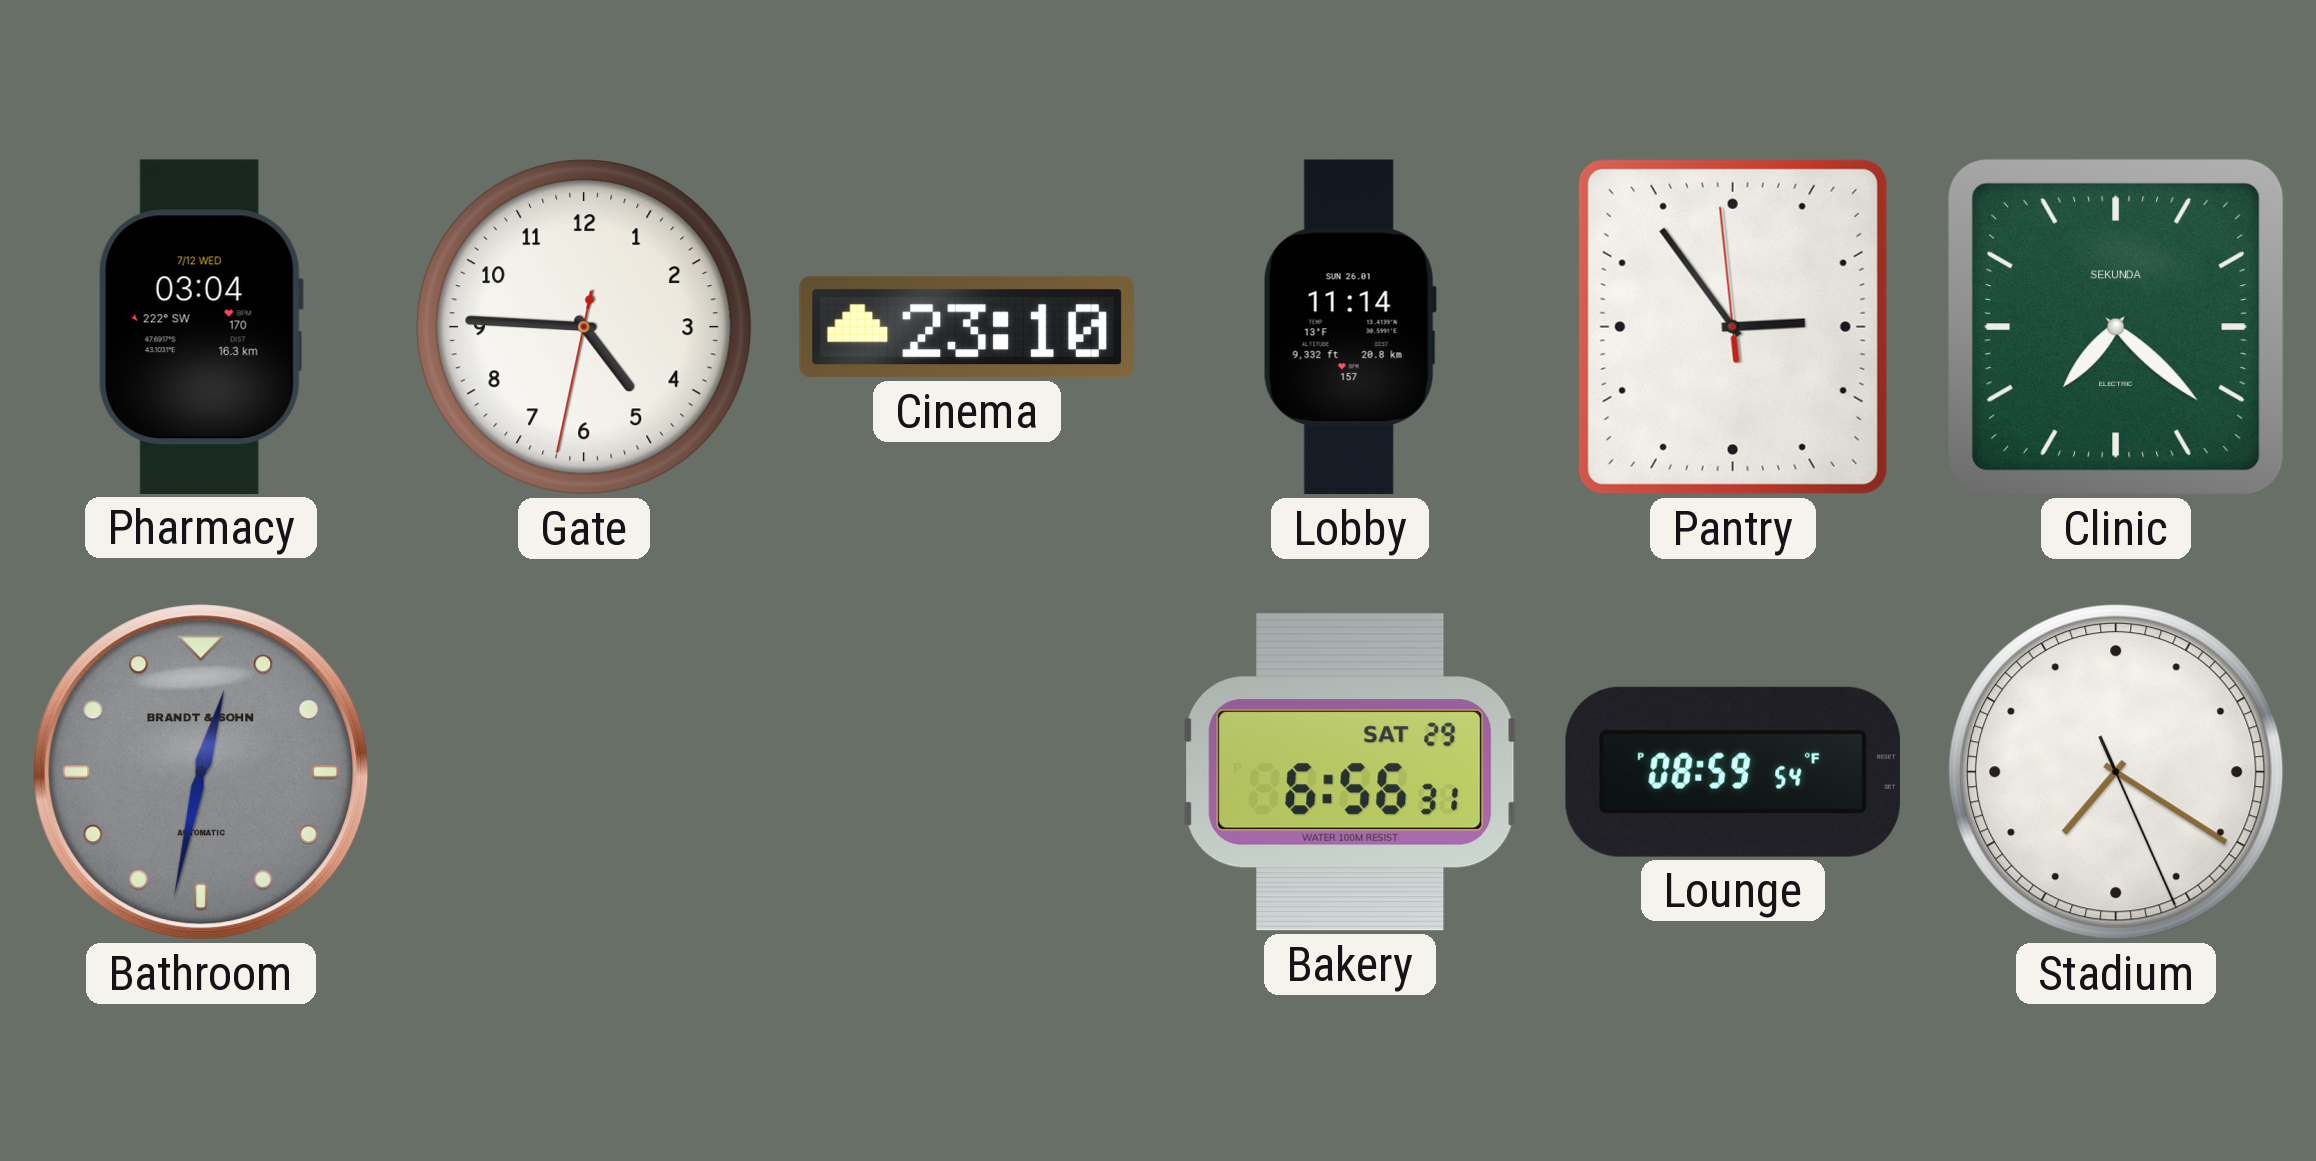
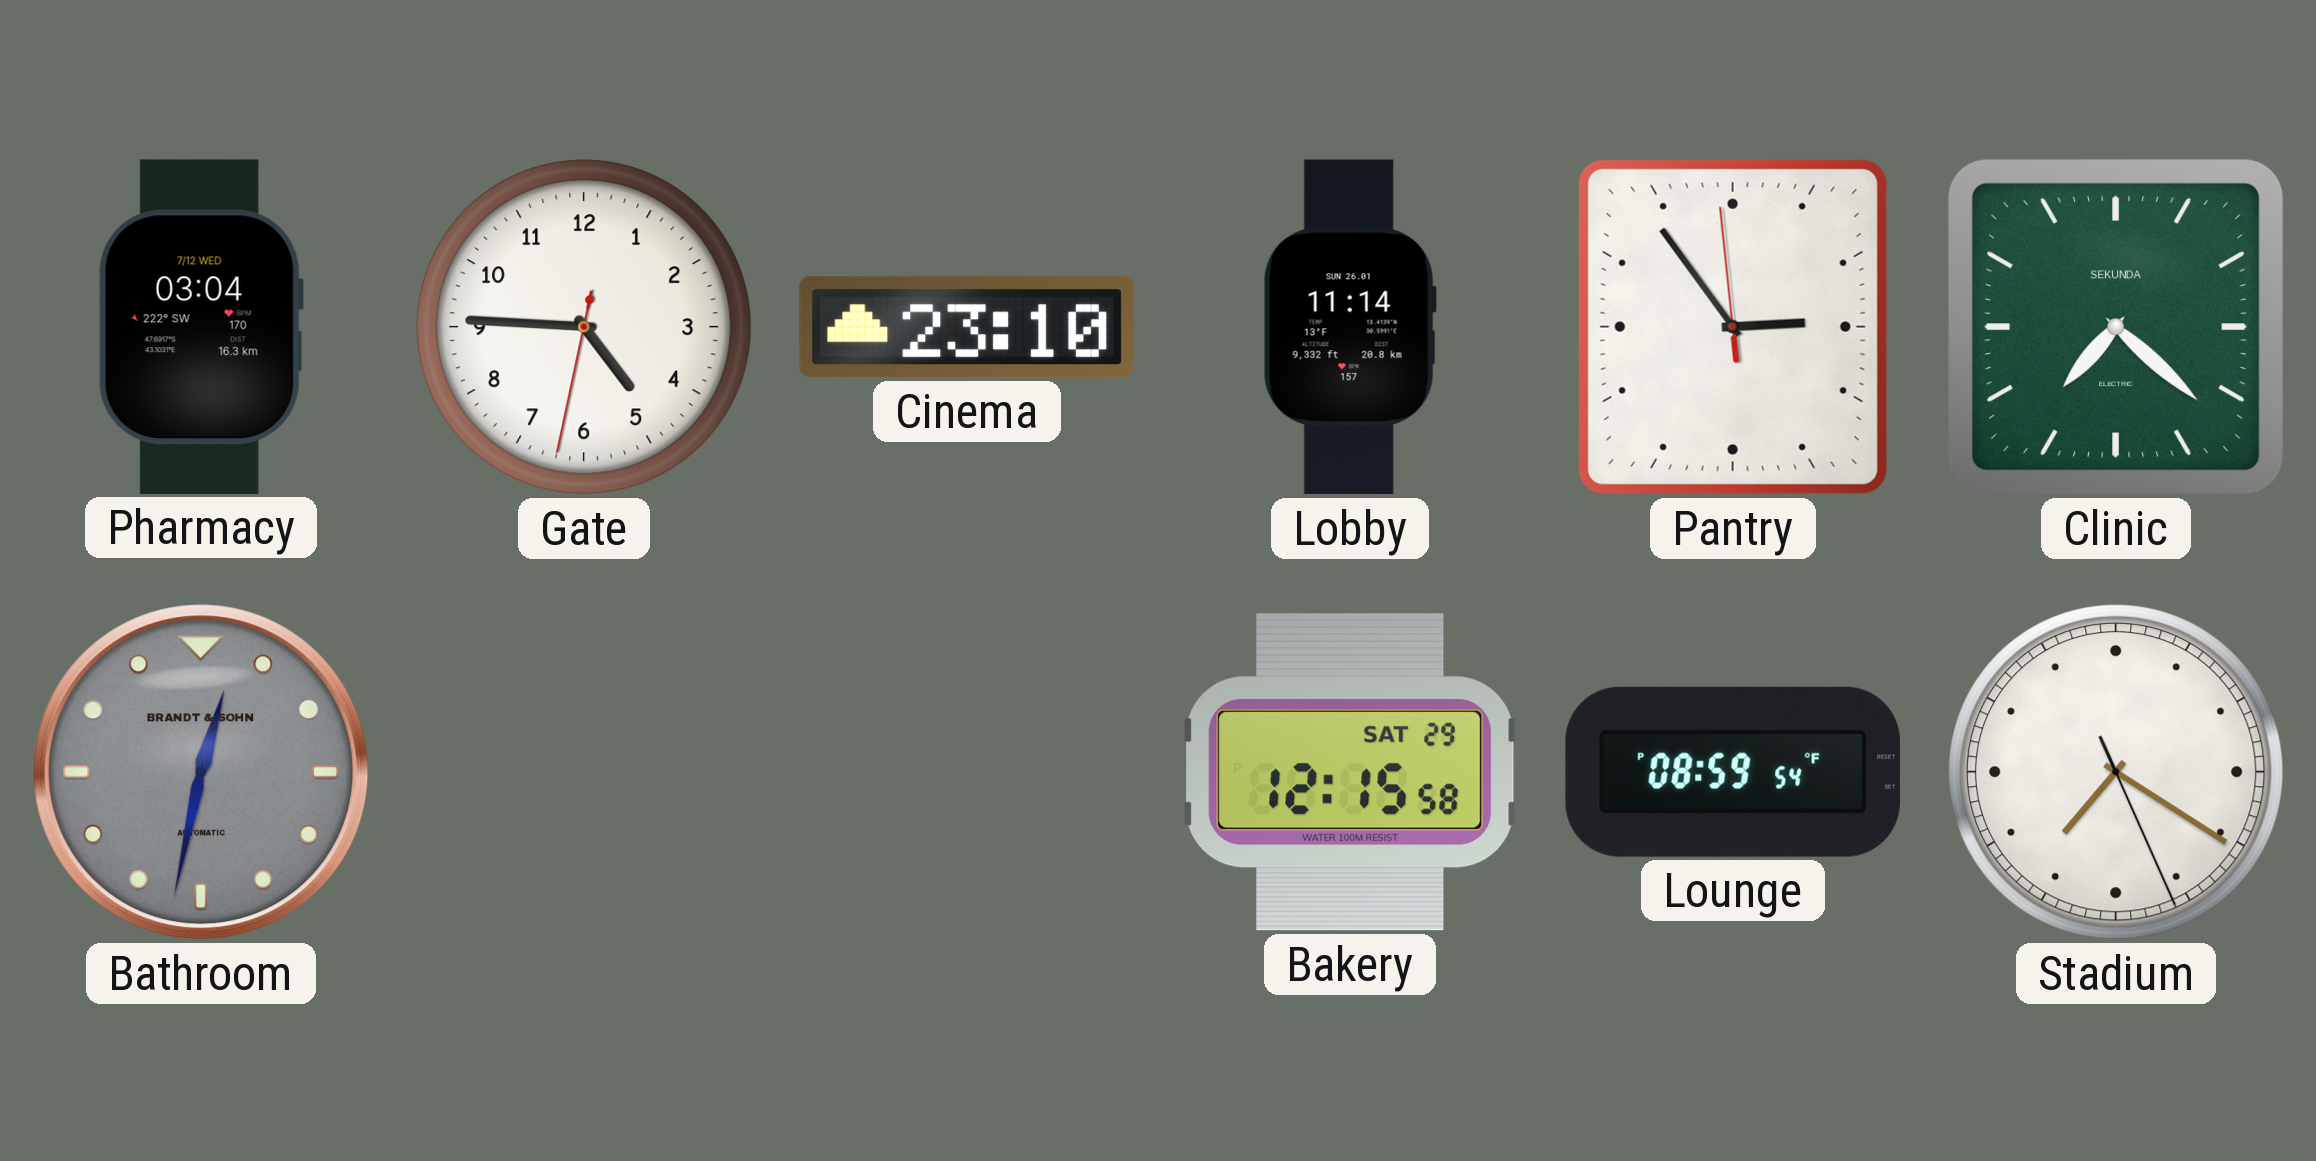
Bakery: 6:56 -> 12:15 (1350, 772)
